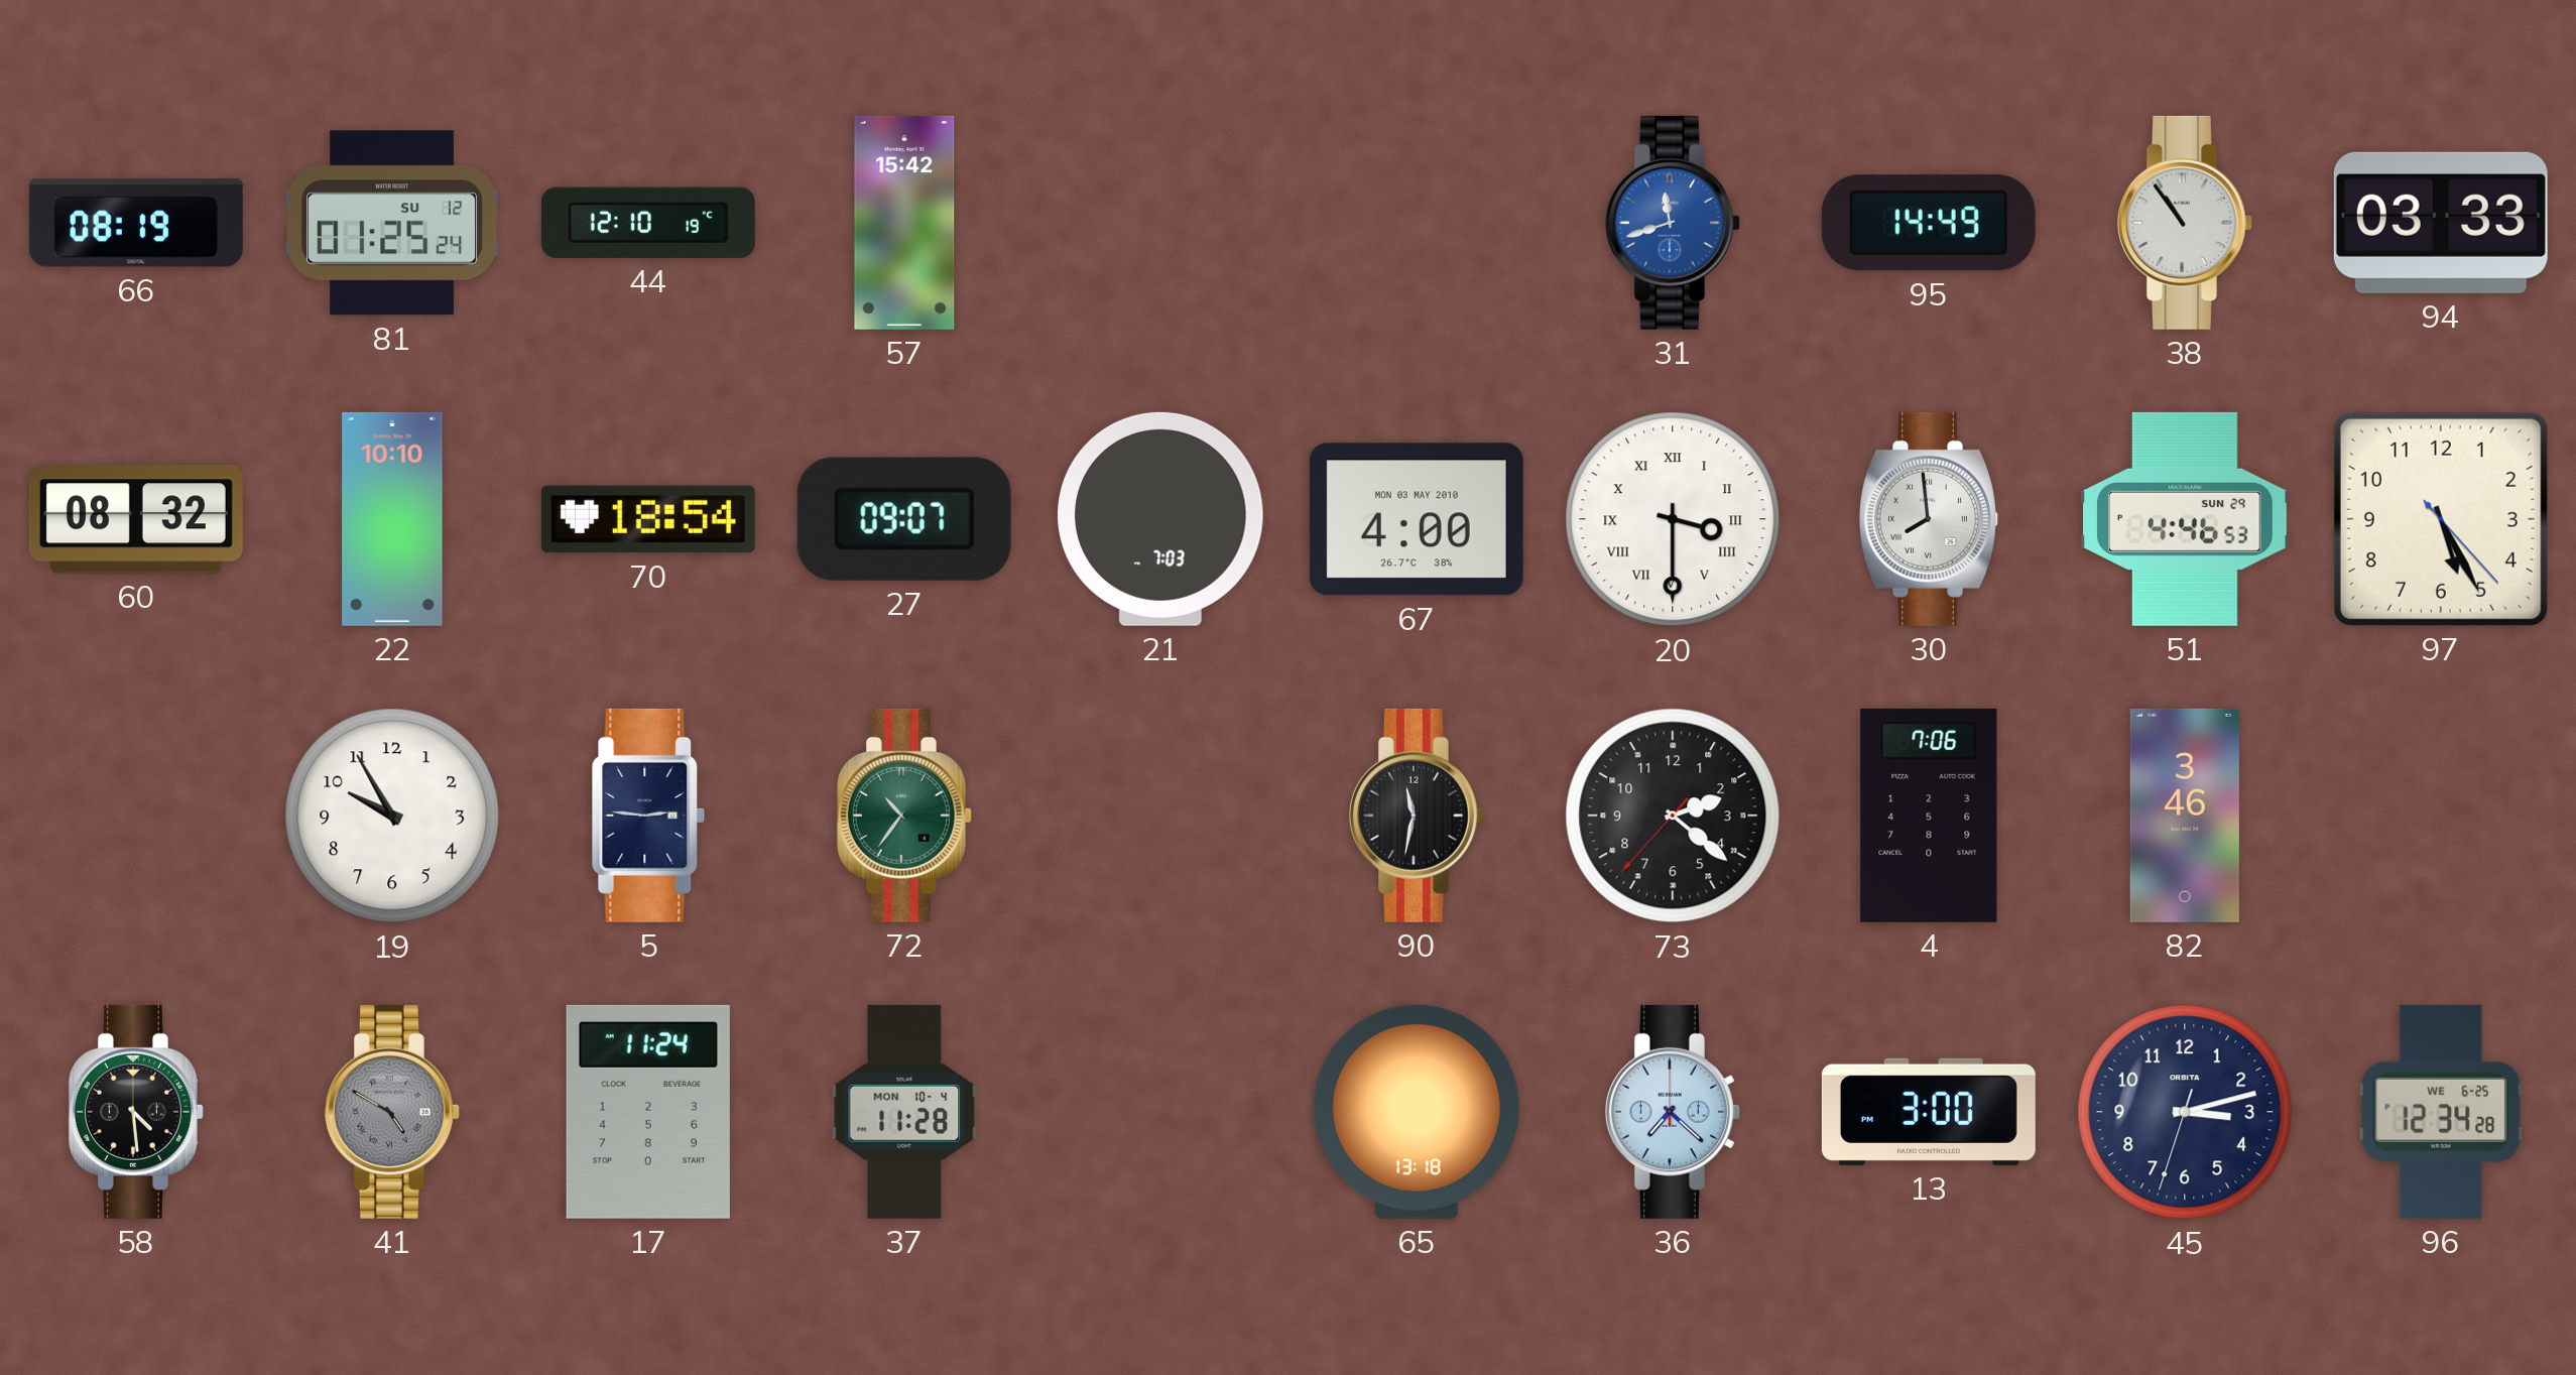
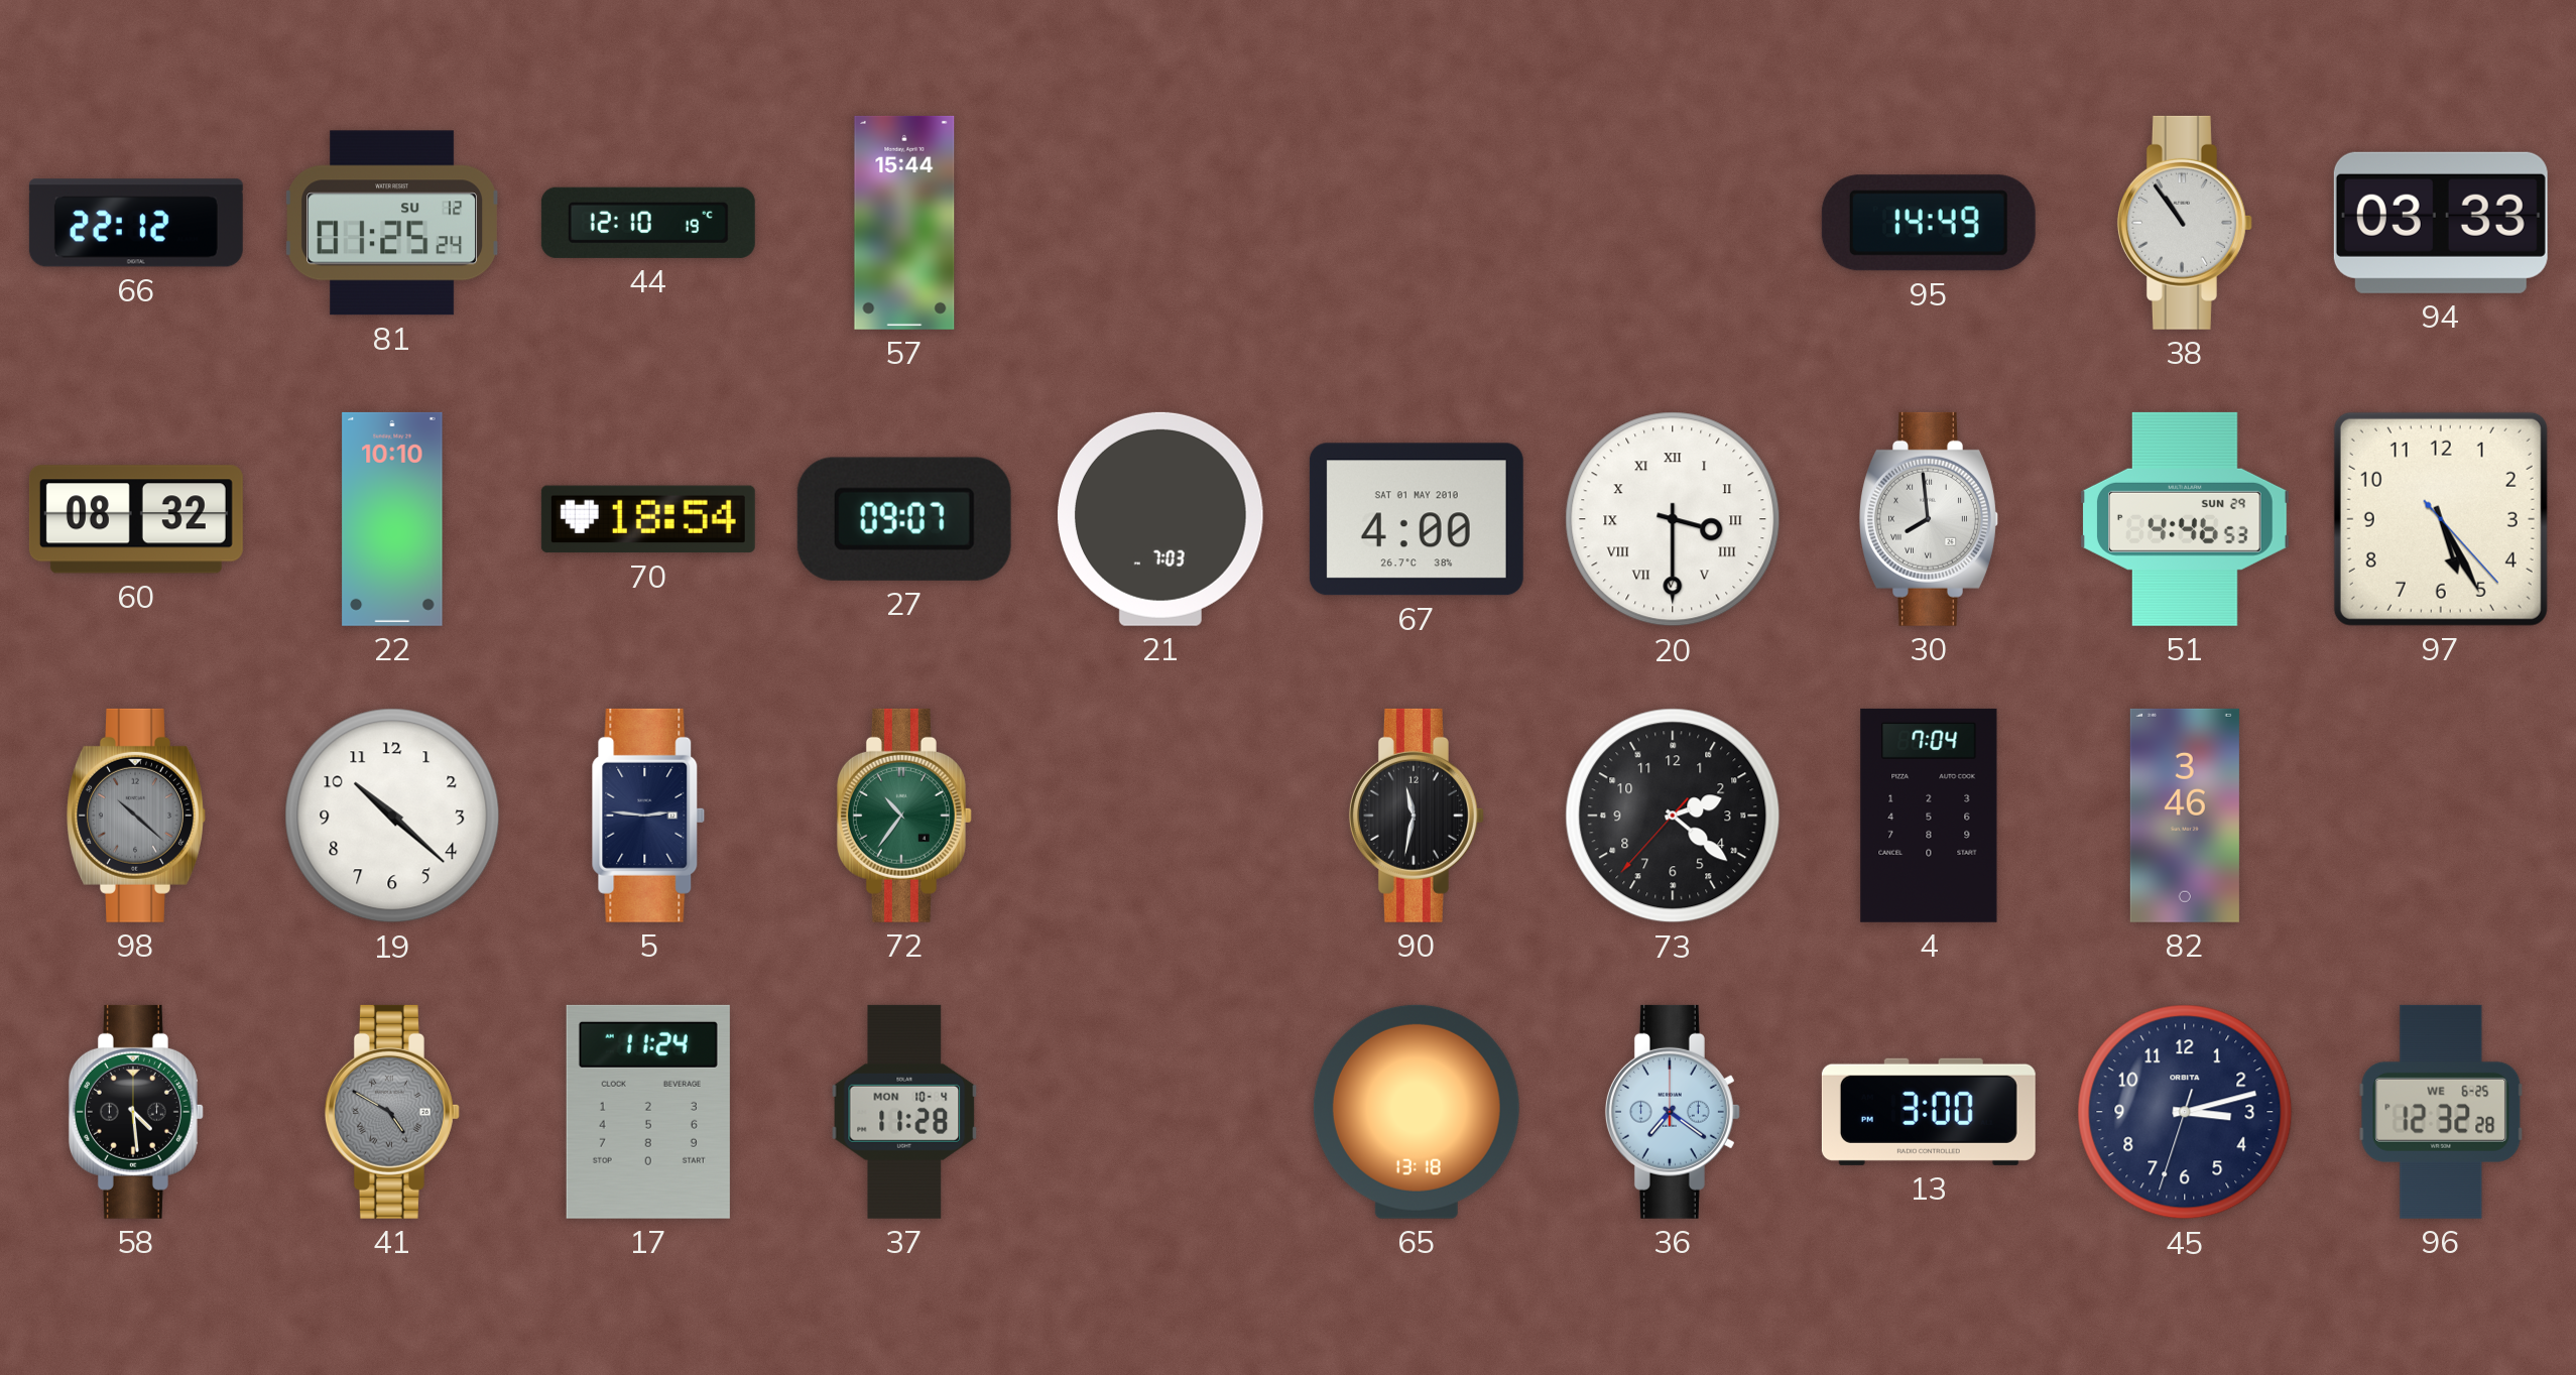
66: 08:19 -> 22:12 (136, 223)
57: 15:42 -> 15:44 (904, 223)
31: 11:42 -> none (1673, 223)
67 date: MON 03 MAY 2010 -> SAT 01 MAY 2010 (1417, 519)
98: none -> 10:22 (136, 816)
19: 9:55 -> 10:22 (392, 816)
4: 7:06 -> 7:04 (1929, 816)
36: 7:22 -> 7:21 (1673, 1112)
96: 12:34 -> 12:32 (2441, 1112)
